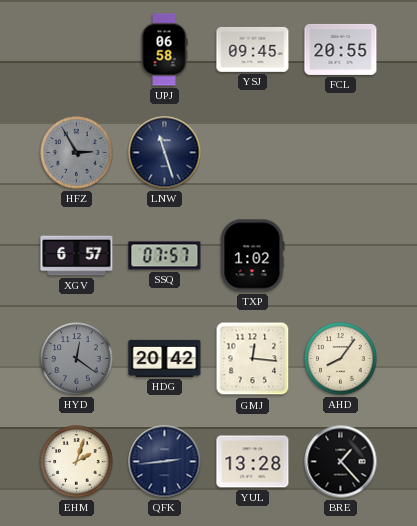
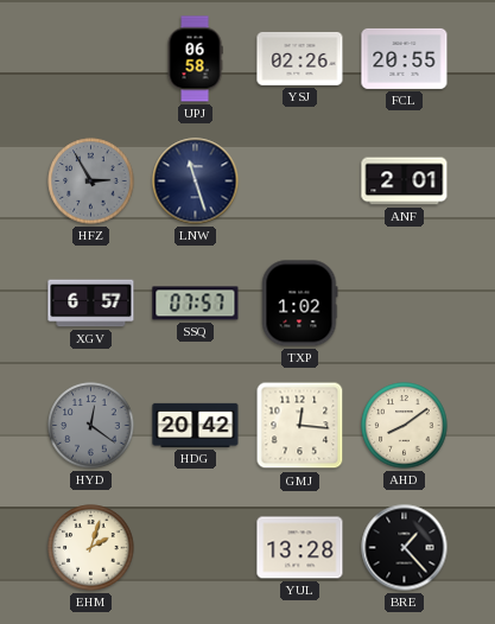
YSJ: 09:45 -> 02:26 (300, 59)
ANF: none -> 2:01 (405, 182)
AHD: 8:06 -> 8:09 (405, 426)
QFK: 2:44 -> none (165, 462)
